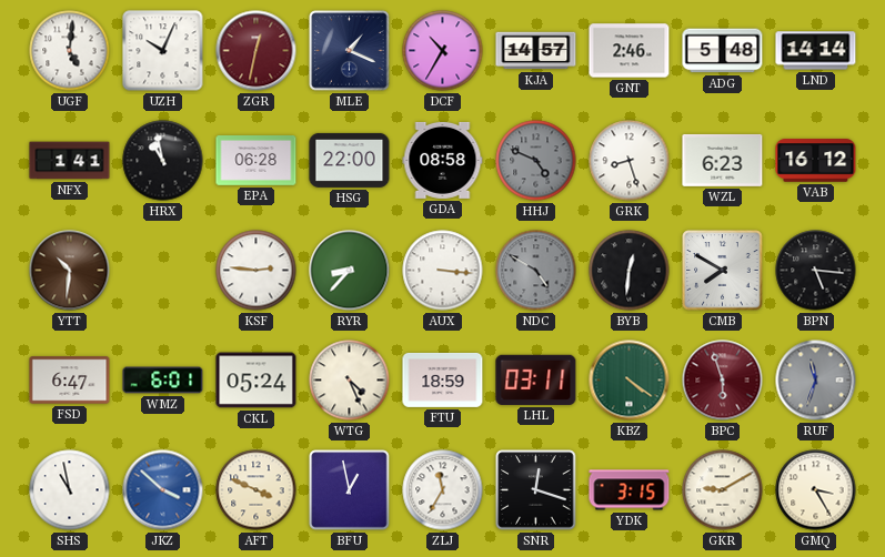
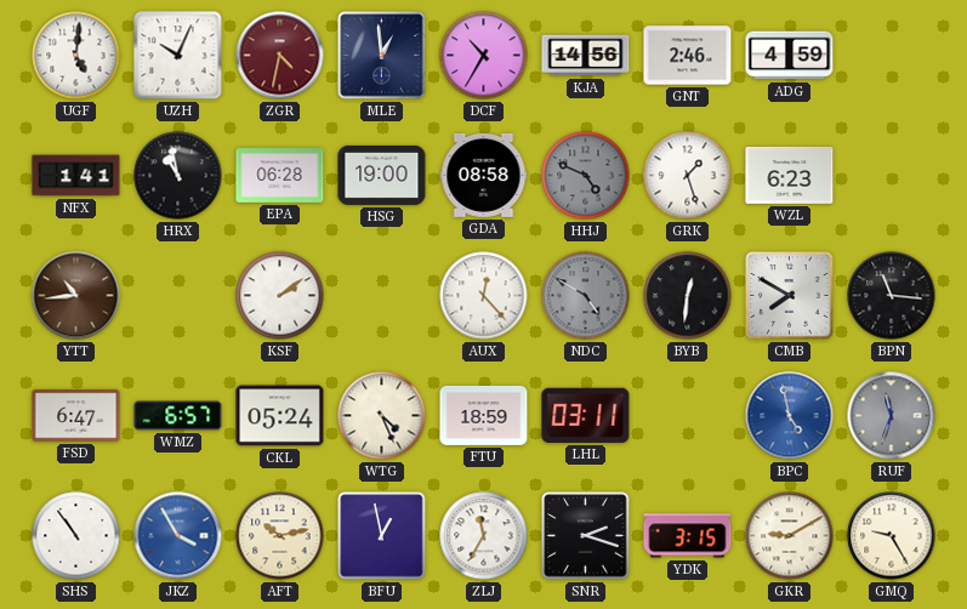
ZGR: 12:32 -> 4:32 (280, 56)
MLE: 1:19 -> 12:59 (382, 56)
KJA: 14:57 -> 14:56 (586, 56)
ADG: 5:48 -> 4:59 (790, 56)
LND: 14:14 -> none (816, 51)
HSG: 22:00 -> 19:00 (382, 175)
GRK: 8:27 -> 1:27 (688, 176)
VAB: 16:12 -> none (816, 161)
YTT: 10:31 -> 10:44 (76, 296)
KSF: 2:46 -> 2:09 (280, 296)
RYR: 8:37 -> none (350, 271)
AUX: 3:16 -> 12:23 (484, 296)
BPN: 5:16 -> 11:16 (892, 296)
WMZ: 6:01 -> 6:57 (178, 416)
KBZ: 4:21 -> none (630, 381)
BPC: 5:57 -> 4:58 (790, 416)
BPC dial: burgundy -> blue (790, 416)
SHS: 10:58 -> 10:54 (76, 536)
JKZ: 3:52 -> 3:55 (178, 536)
AFT: 3:49 -> 10:13 (280, 536)
SNR: 12:18 -> 2:18 (586, 536)
GMQ: 3:25 -> 9:25 (892, 536)
